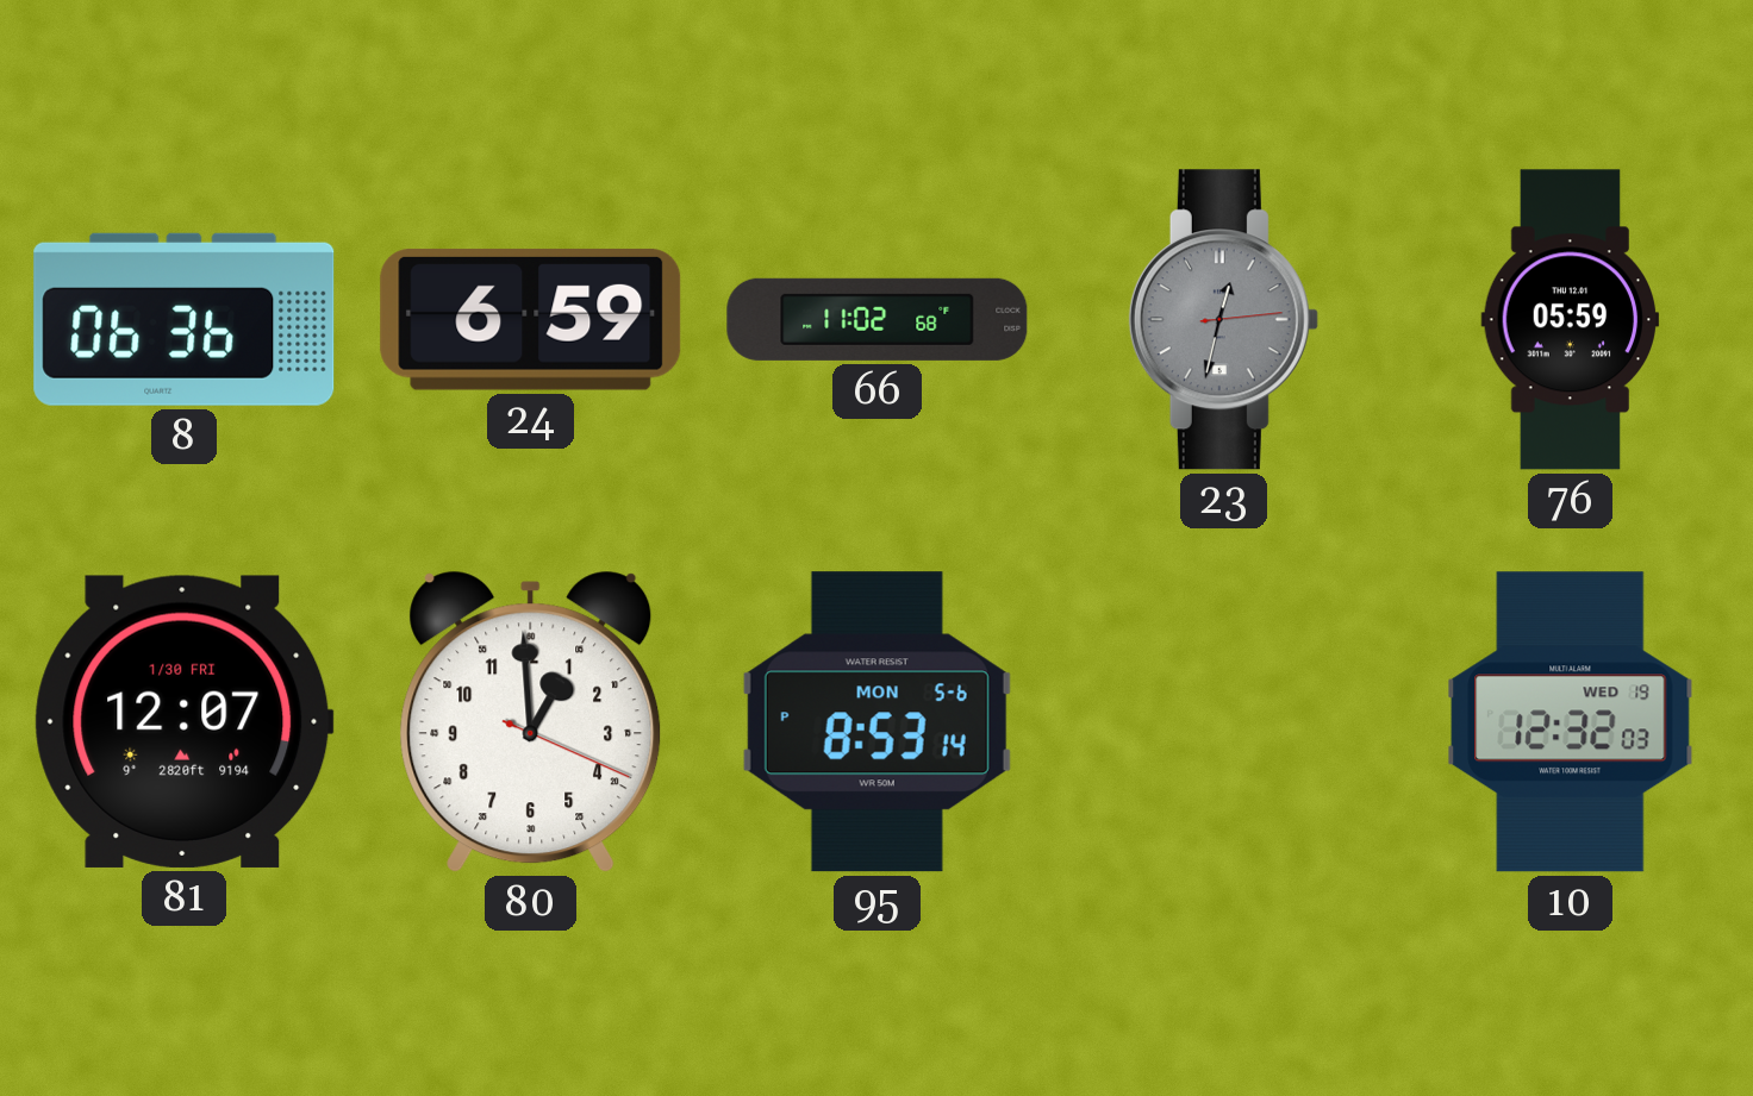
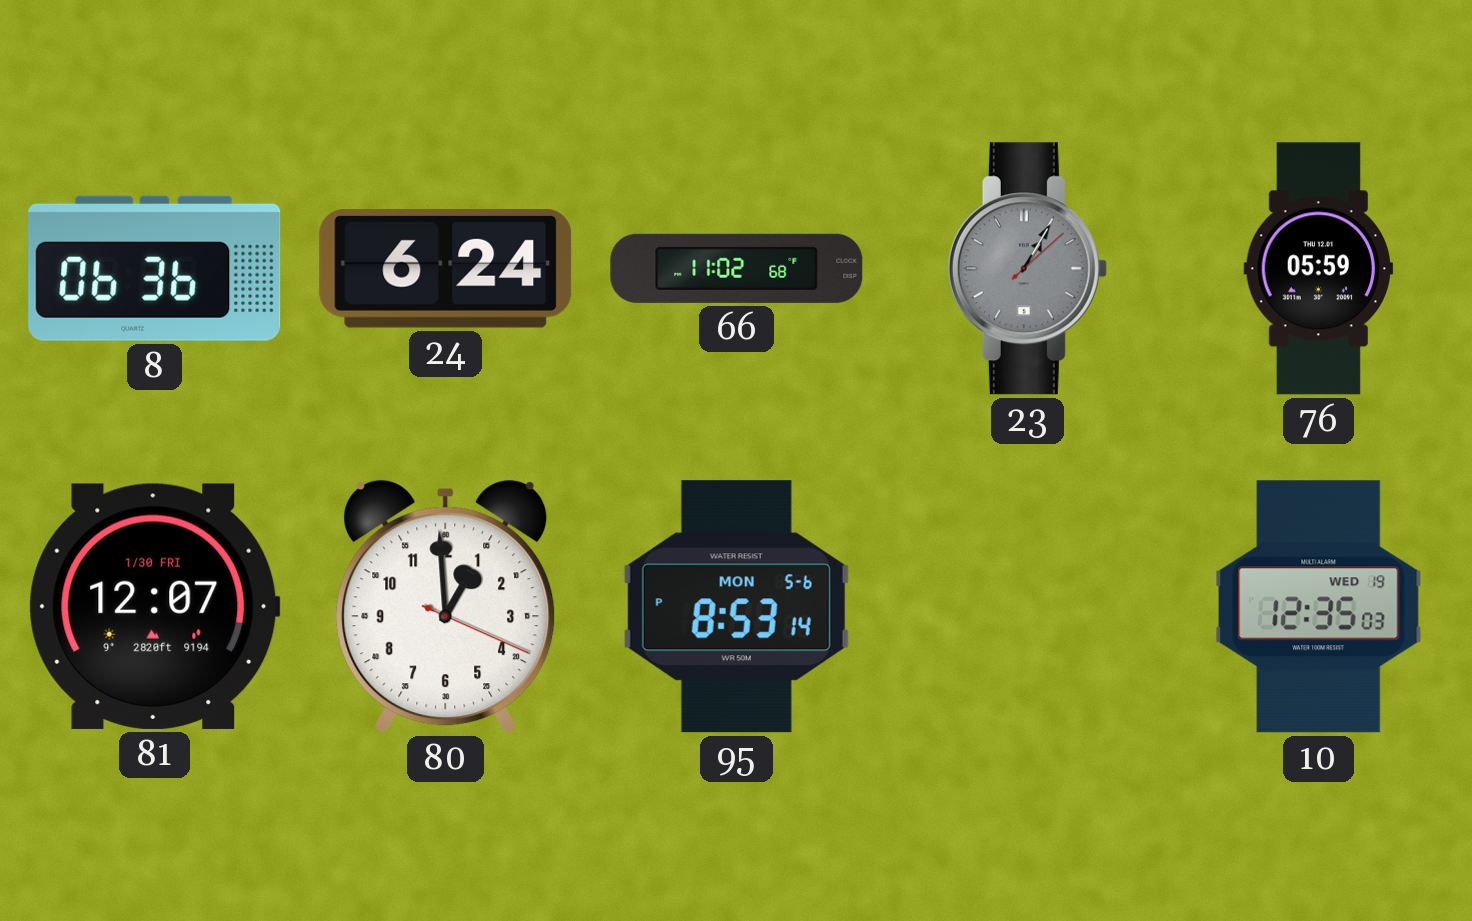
24: 6:59 -> 6:24 (446, 268)
23: 12:32 -> 1:05 (1027, 269)
10: 12:32 -> 12:35 (1319, 607)
